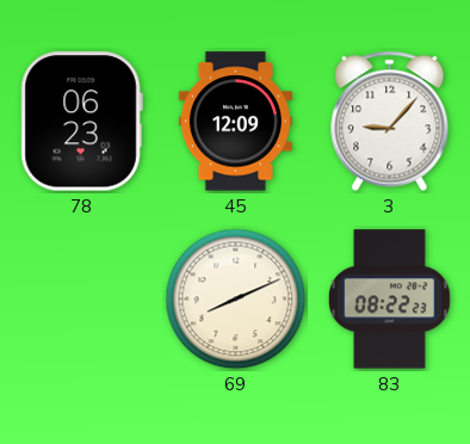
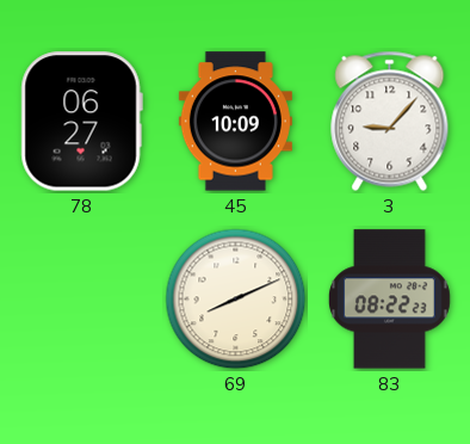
78: 06:23 -> 06:27 (81, 122)
45: 12:09 -> 10:09 (235, 122)
